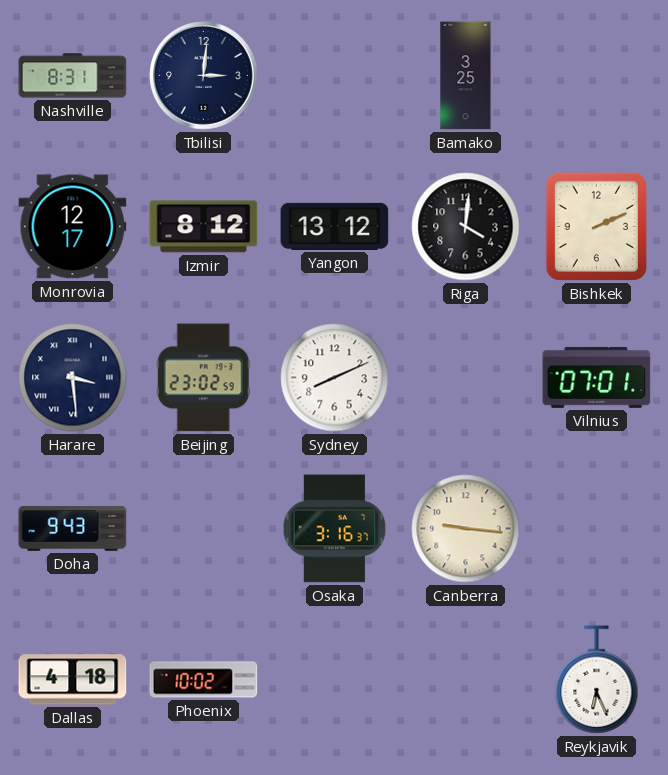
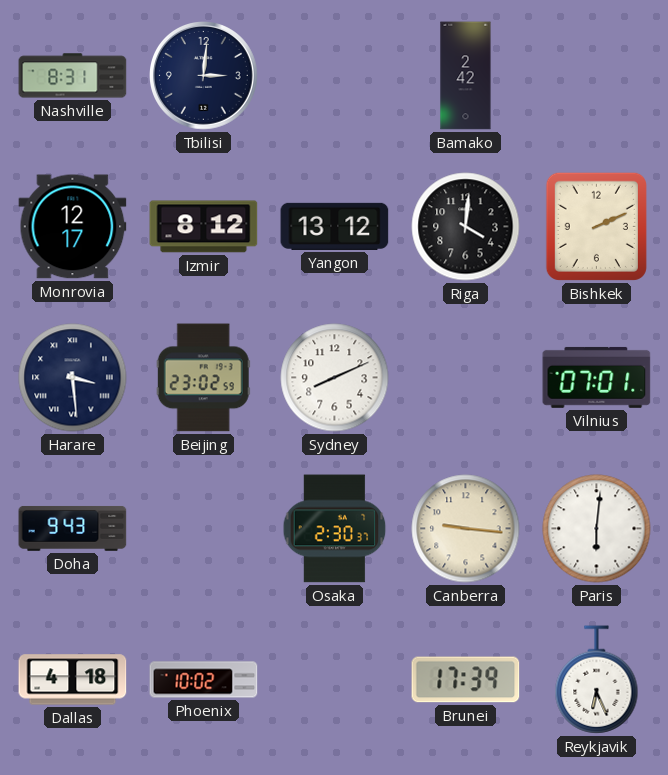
Bamako: 3:25 -> 2:42 (466, 76)
Osaka: 3:16 -> 2:30 (335, 529)
Paris: none -> 6:01 (597, 529)
Brunei: none -> 17:39 (466, 680)
